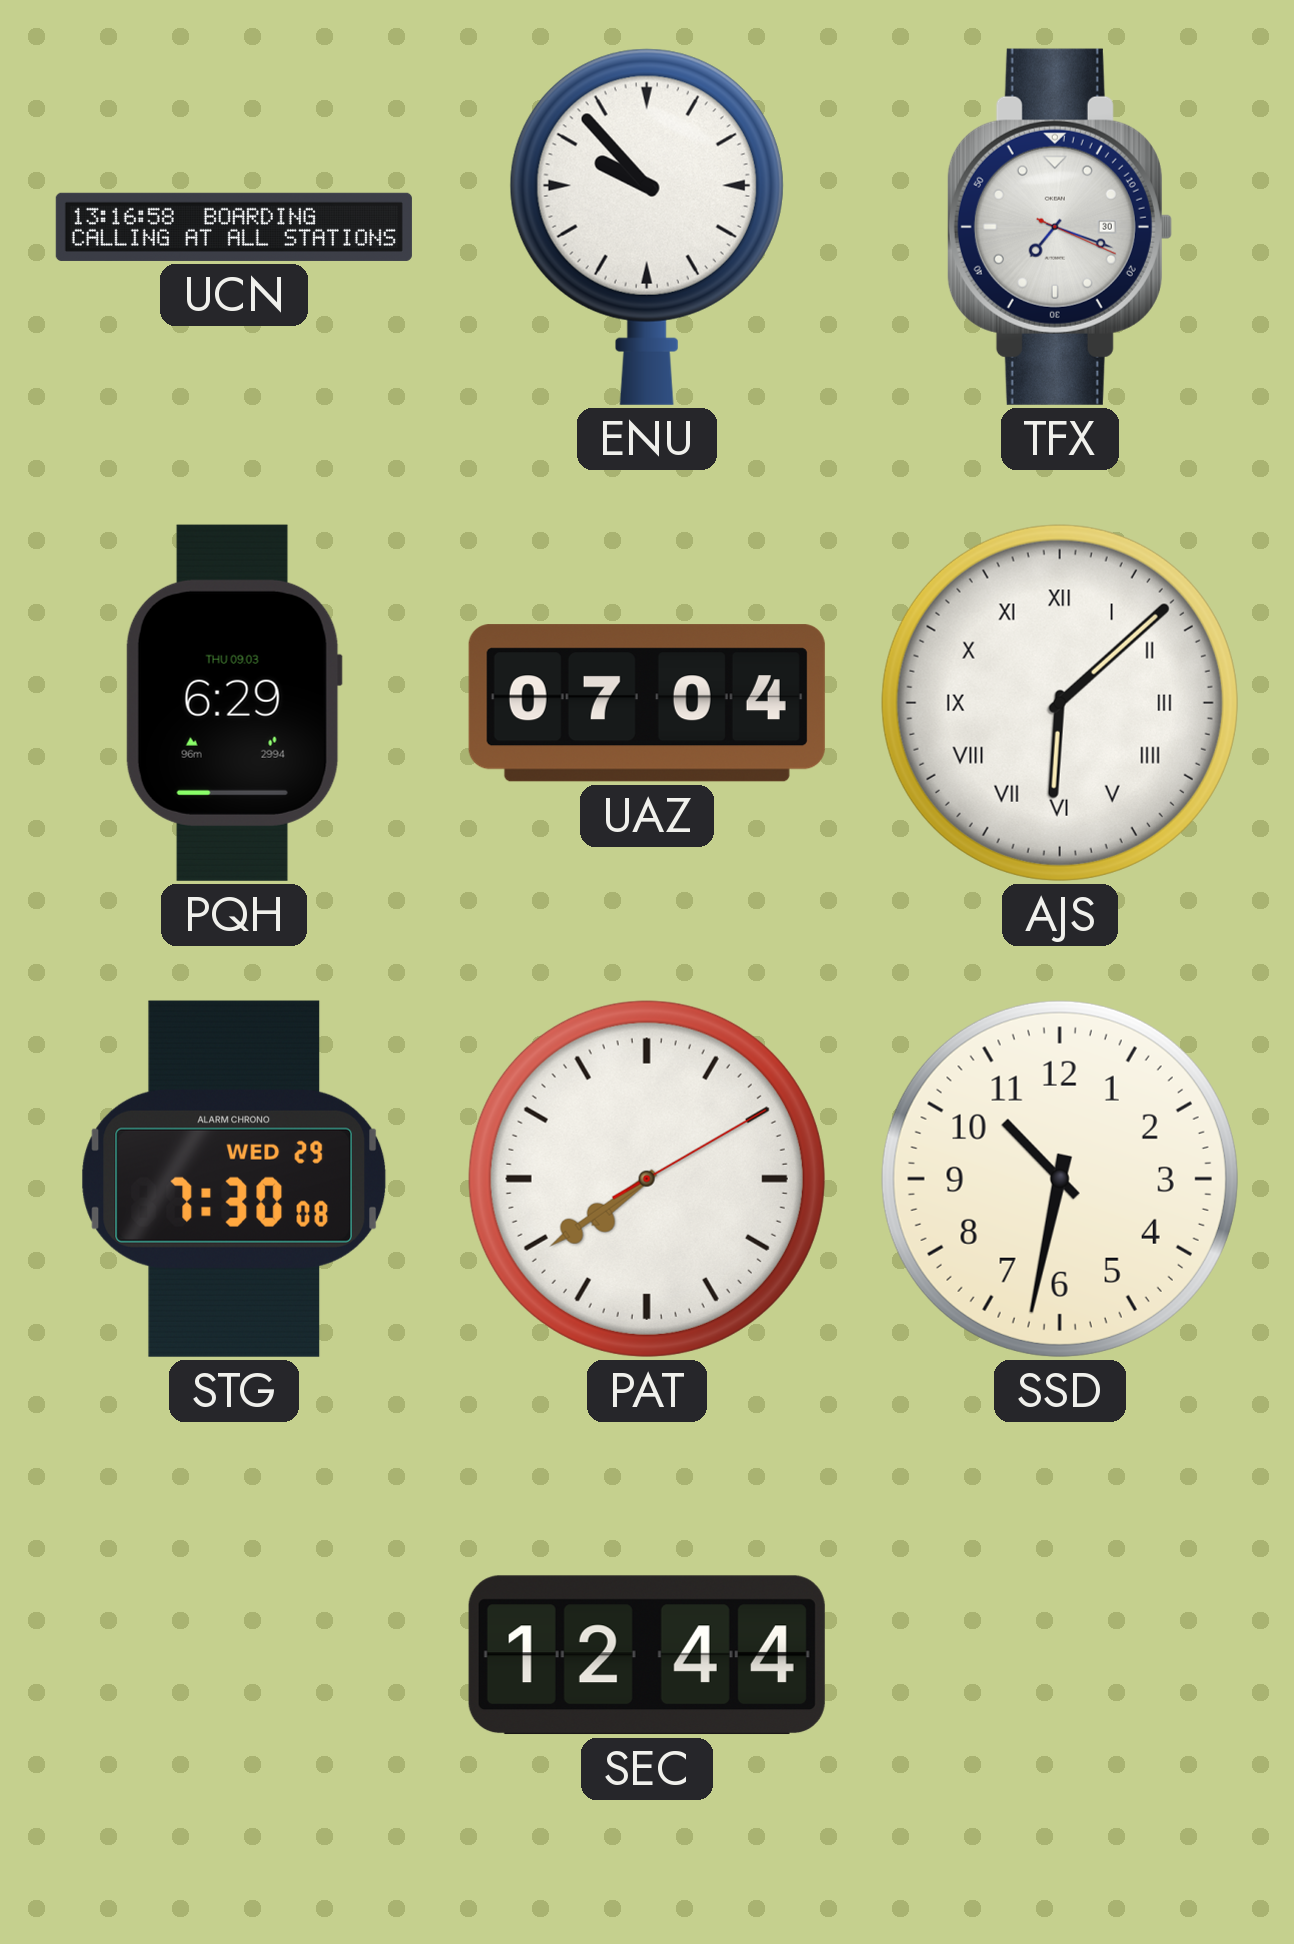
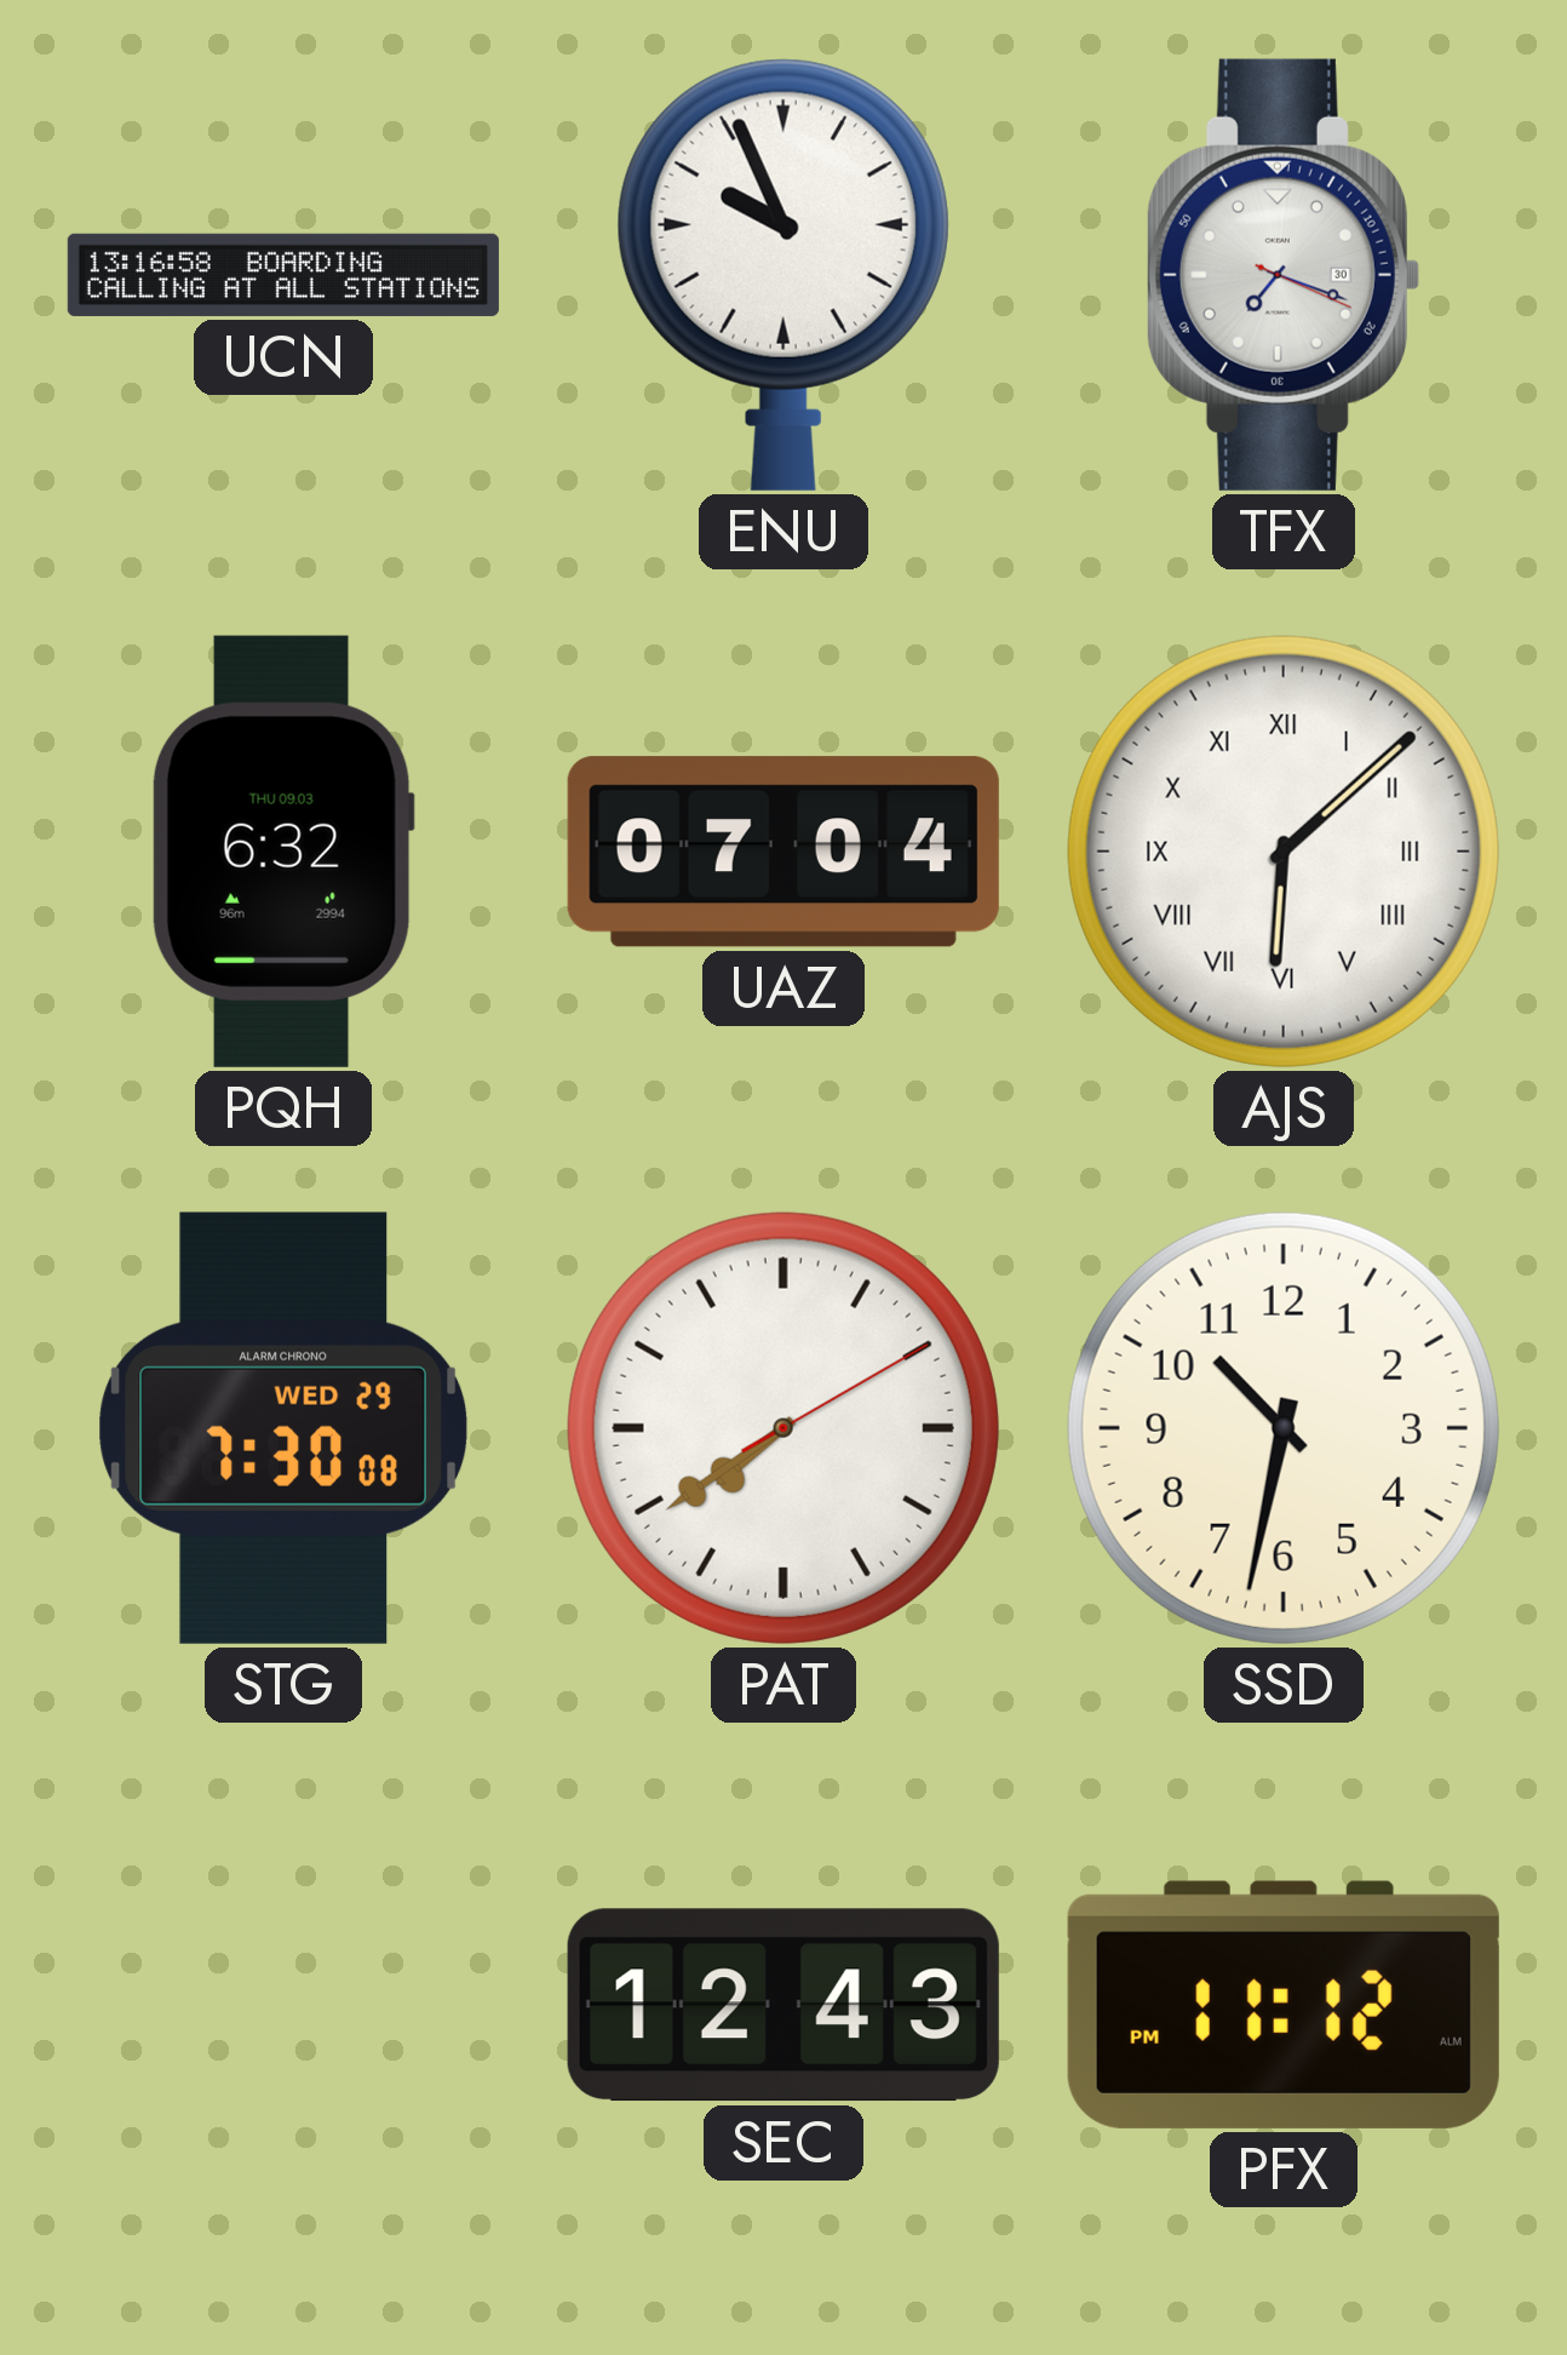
ENU: 9:53 -> 9:56 (783, 275)
PQH: 6:29 -> 6:32 (283, 852)
SEC: 12:44 -> 12:43 (783, 2005)
PFX: none -> 11:12 (1284, 2005)
